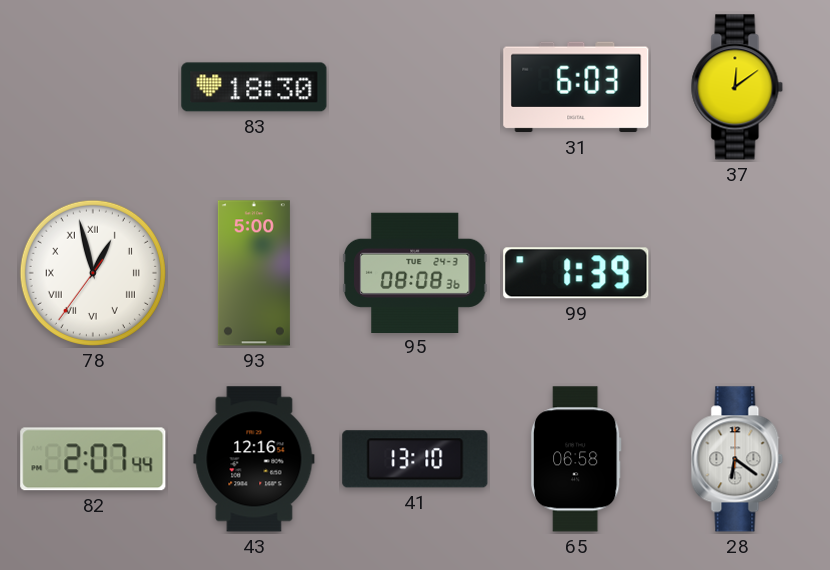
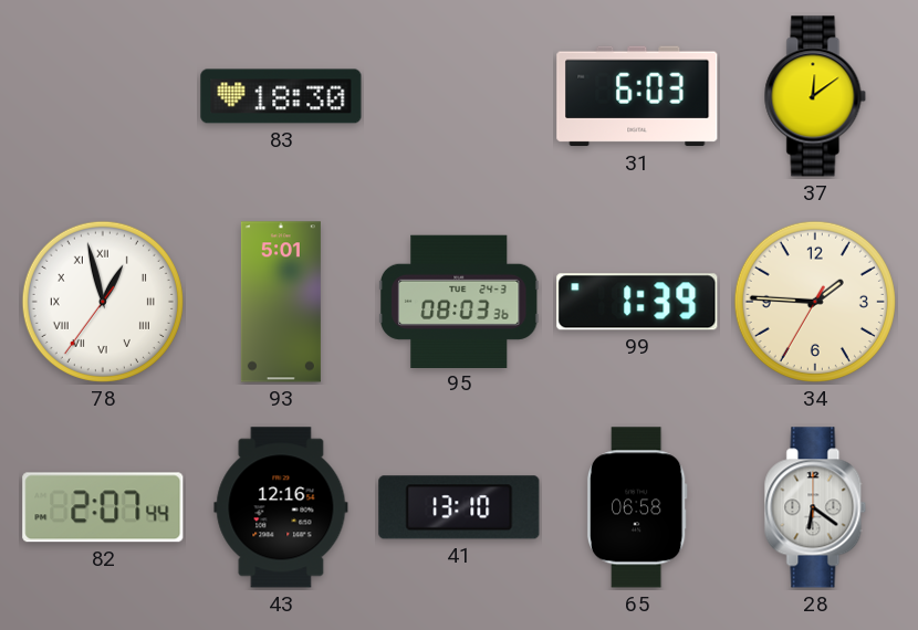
93: 5:00 -> 5:01 (281, 302)
95: 08:08 -> 08:03 (460, 301)
34: none -> 1:45 (815, 302)
